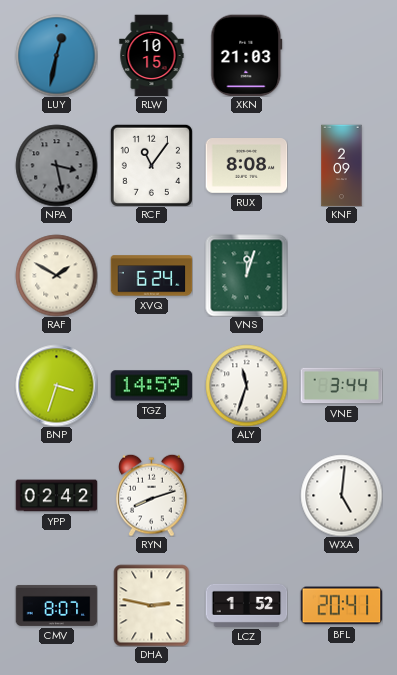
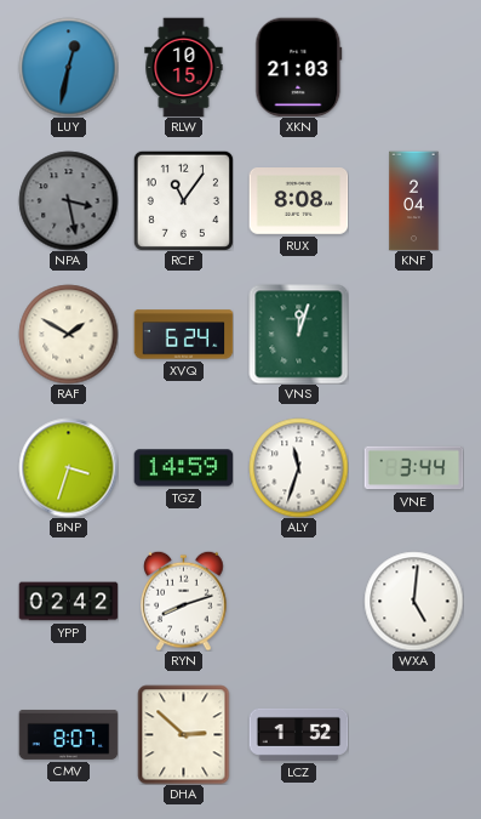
KNF: 2:09 -> 2:04 (414, 200)
DHA: 2:47 -> 2:52 (184, 734)
BFL: 20:41 -> none (341, 606)
